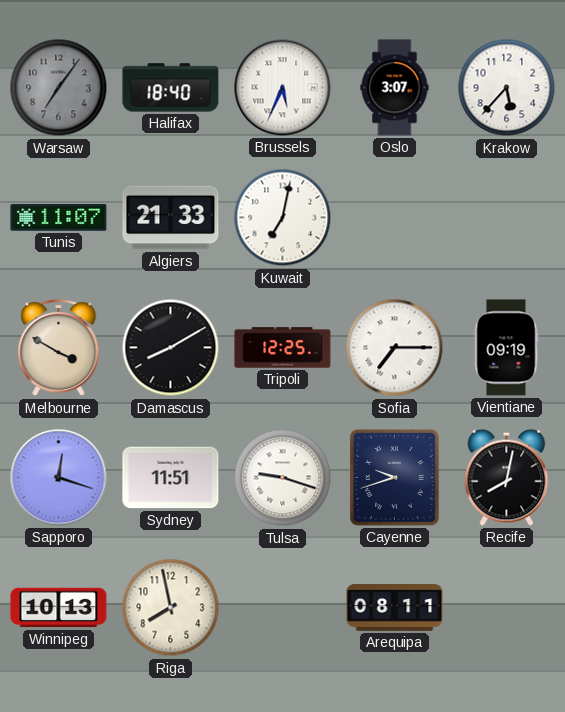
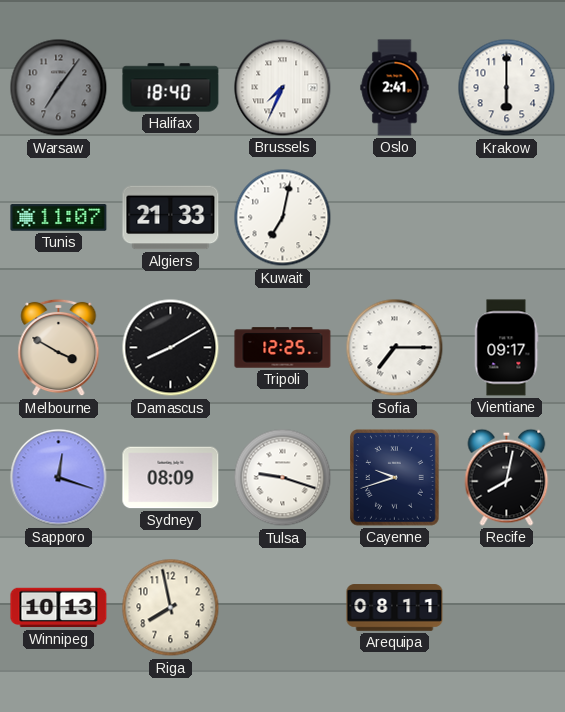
Brussels: 5:34 -> 7:34 (283, 88)
Oslo: 3:07 -> 2:41 (395, 88)
Krakow: 5:37 -> 6:00 (507, 88)
Vientiane: 09:19 -> 09:17 (506, 348)
Sydney: 11:51 -> 08:09 (171, 478)
